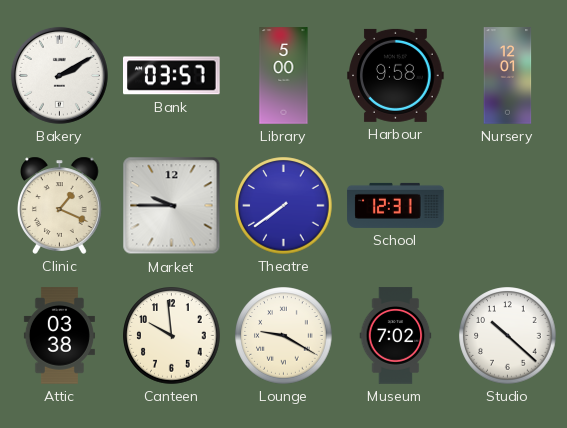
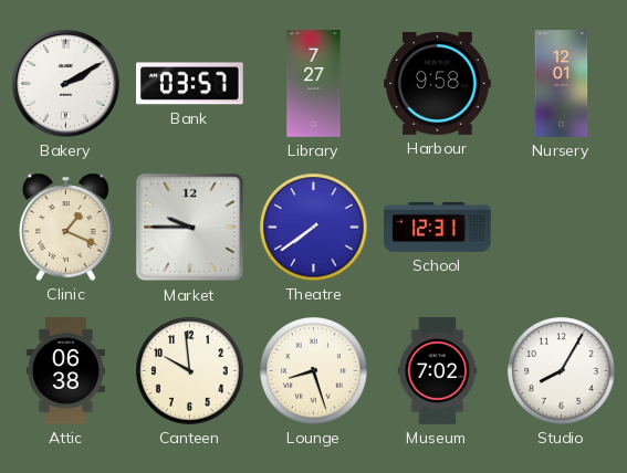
Library: 5:00 -> 7:27 (314, 84)
Attic: 03:38 -> 06:38 (65, 371)
Lounge: 9:20 -> 8:27 (314, 371)
Studio: 10:22 -> 8:05 (562, 371)
